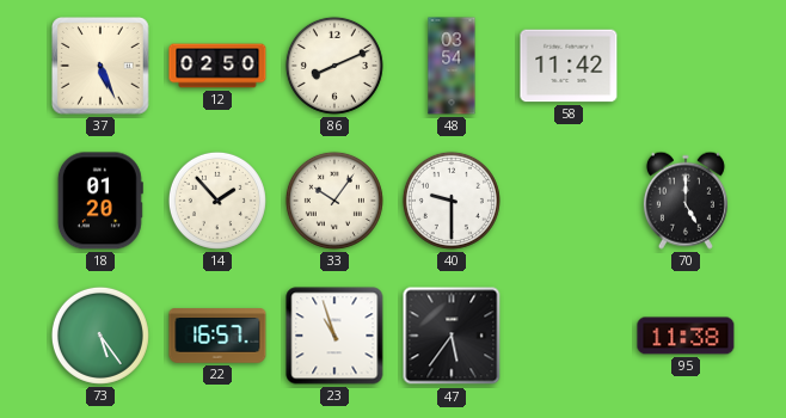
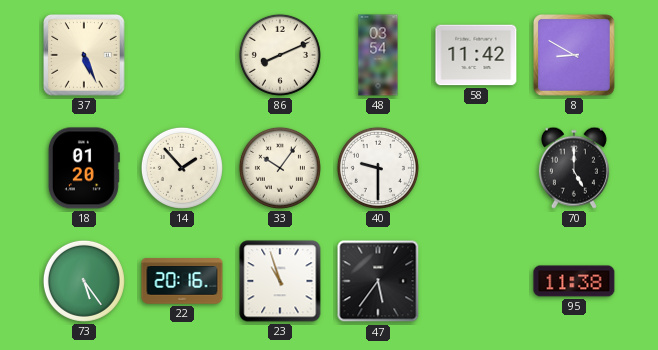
12: 02:50 -> none (217, 66)
8: none -> 8:50 (574, 55)
22: 16:57 -> 20:16 (182, 281)
